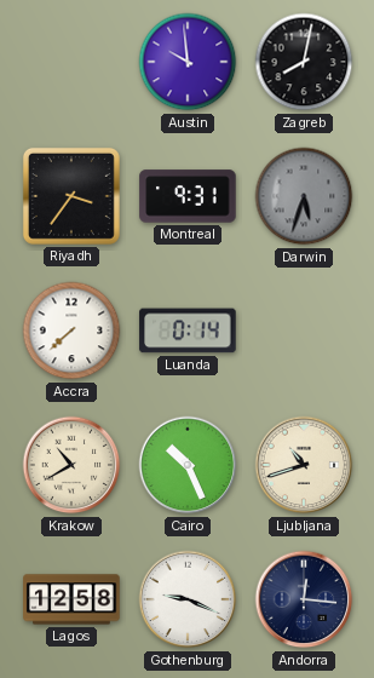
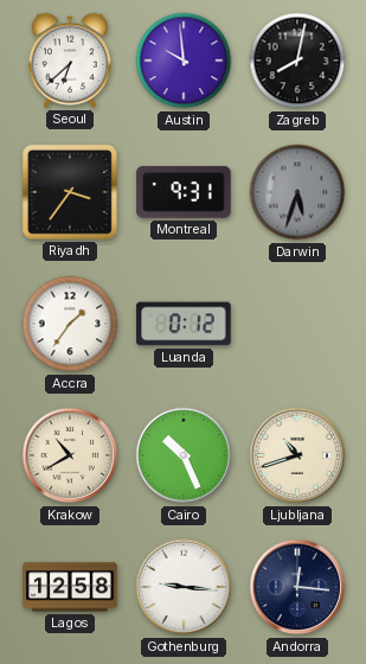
Seoul: none -> 6:38 (69, 60)
Accra: 7:38 -> 1:36 (70, 324)
Luanda: 0:14 -> 0:12 (184, 324)
Gothenburg: 9:19 -> 9:16 (184, 587)
